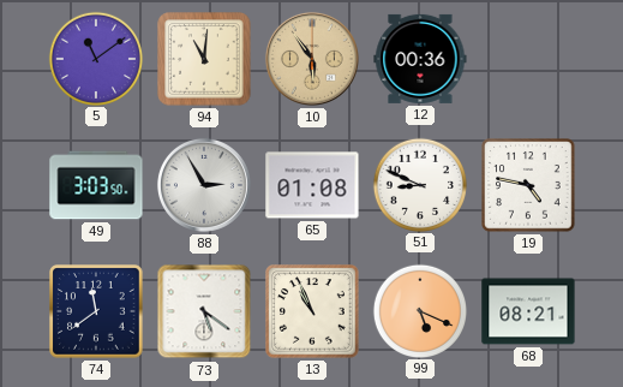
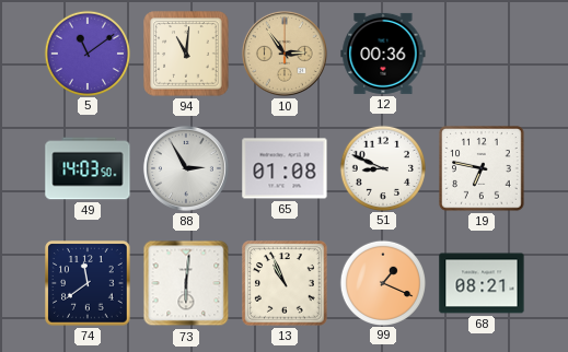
10: 5:54 -> 2:54 (285, 54)
49: 3:03 -> 14:03 (88, 168)
19: 4:47 -> 6:47 (482, 168)
73: 5:21 -> 6:01 (186, 283)
99: 5:19 -> 1:19 (382, 282)
